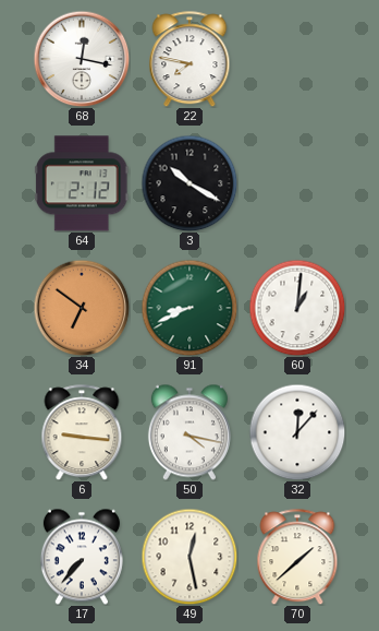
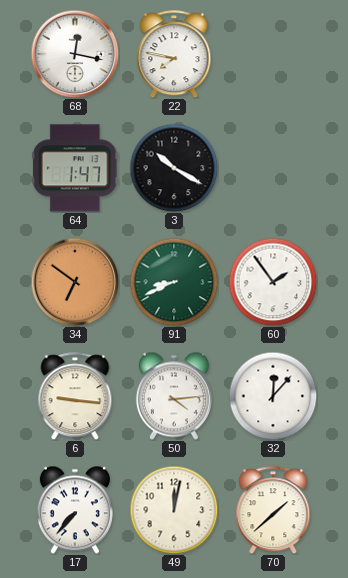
64: 2:12 -> 1:47 (75, 168)
60: 1:01 -> 1:54 (273, 282)
50: 4:17 -> 4:14 (174, 396)
49: 12:28 -> 12:02 (174, 510)
